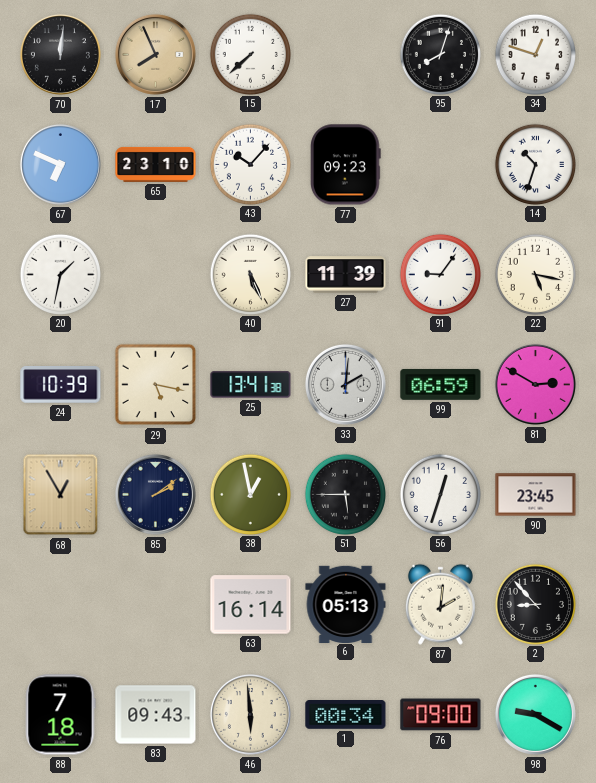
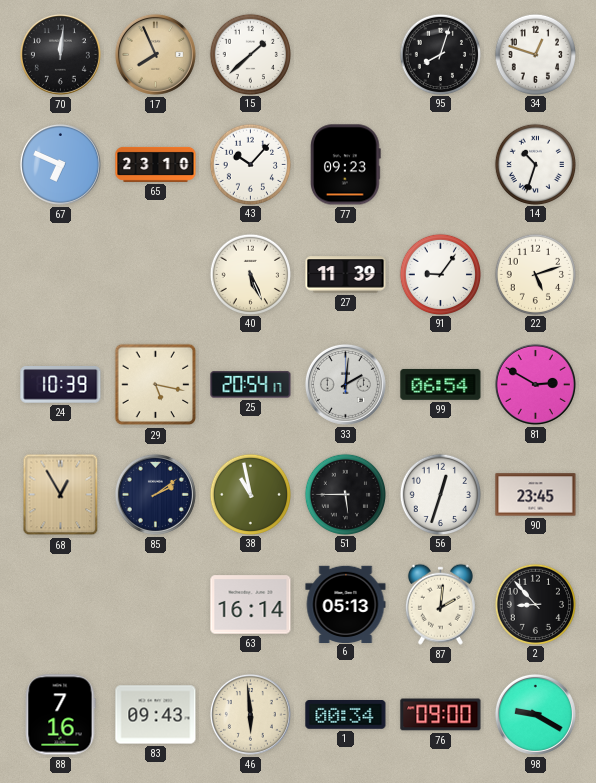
15: 7:38 -> 1:38 (250, 54)
20: 1:32 -> none (60, 274)
22: 5:17 -> 5:12 (535, 274)
25: 13:41 -> 20:54 (251, 385)
99: 06:59 -> 06:54 (441, 385)
38: 12:58 -> 10:58 (250, 494)
88: 7:18 -> 7:16 (60, 715)
